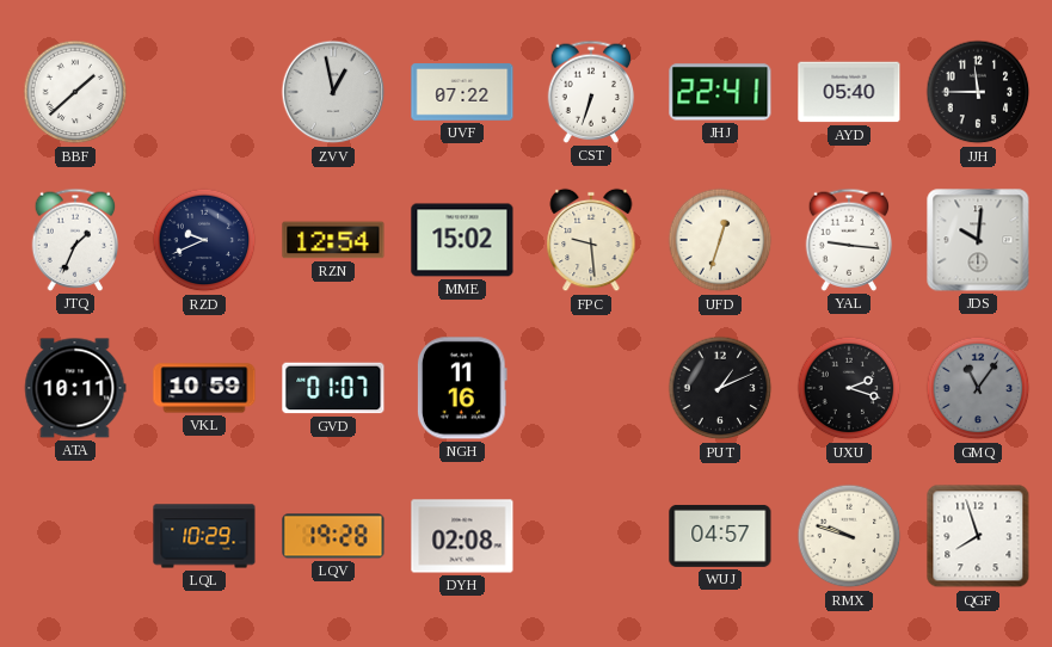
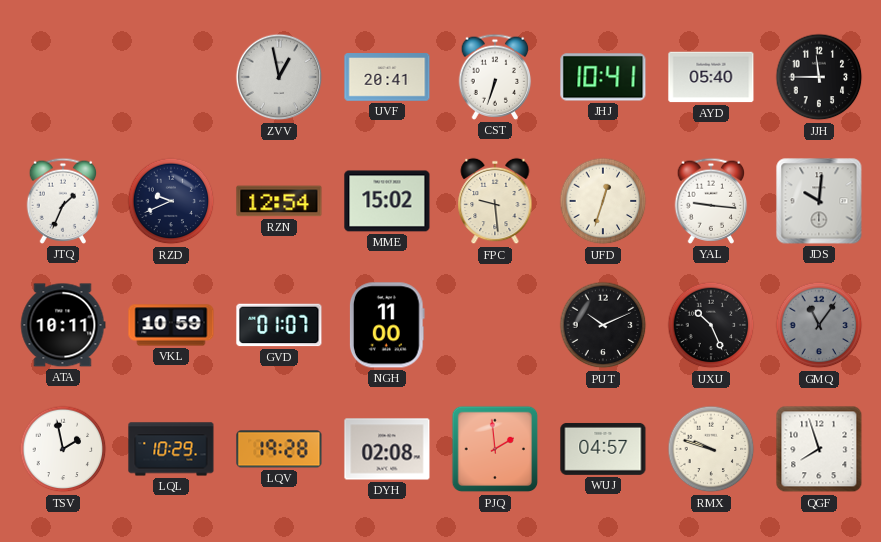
BBF: 1:38 -> none (75, 92)
UVF: 07:22 -> 20:41 (387, 77)
JHJ: 22:41 -> 10:41 (603, 77)
NGH: 11:16 -> 11:00 (387, 325)
PUT: 1:11 -> 10:11 (603, 325)
UXU: 2:18 -> 10:26 (711, 325)
TSV: none -> 1:58 (63, 449)
PJQ: none -> 1:59 (495, 449)
